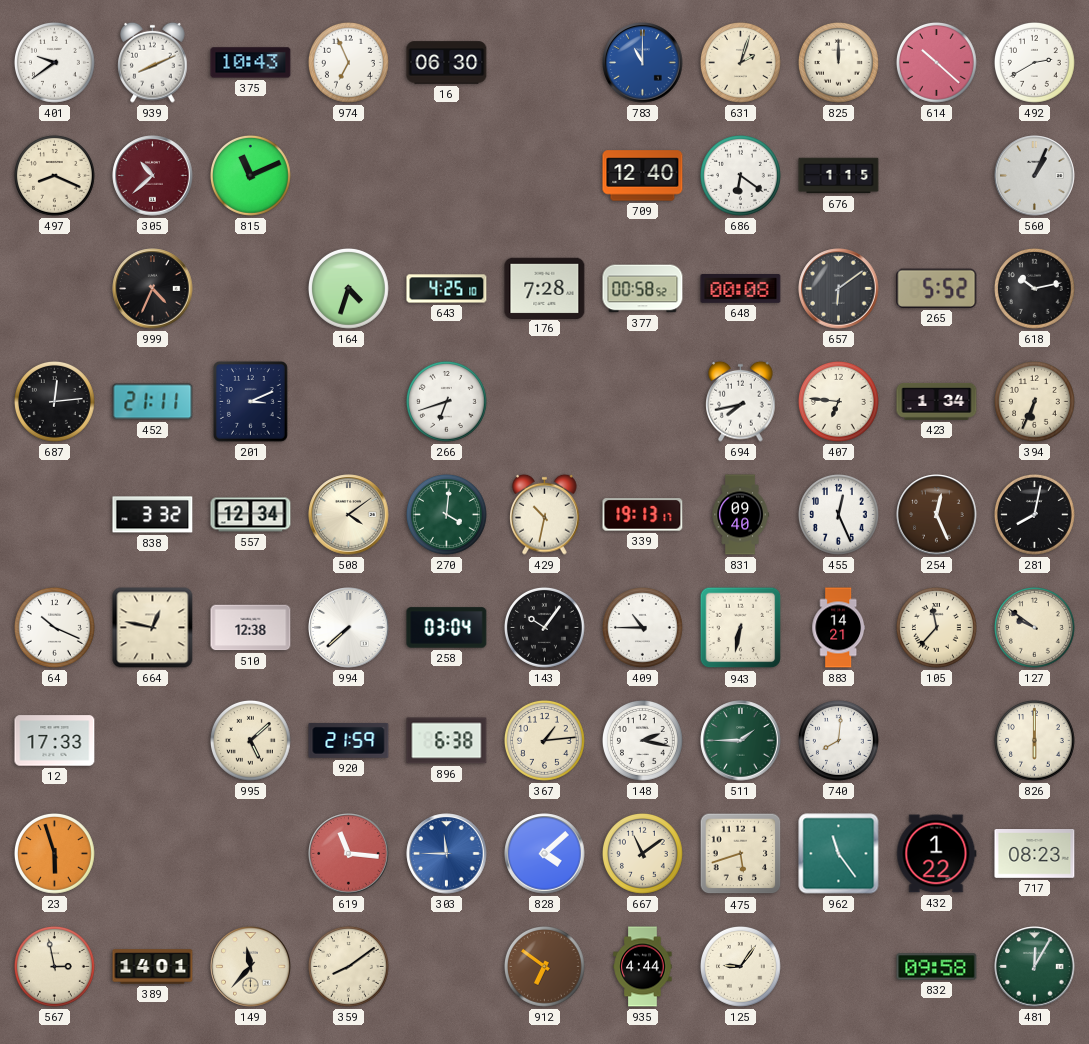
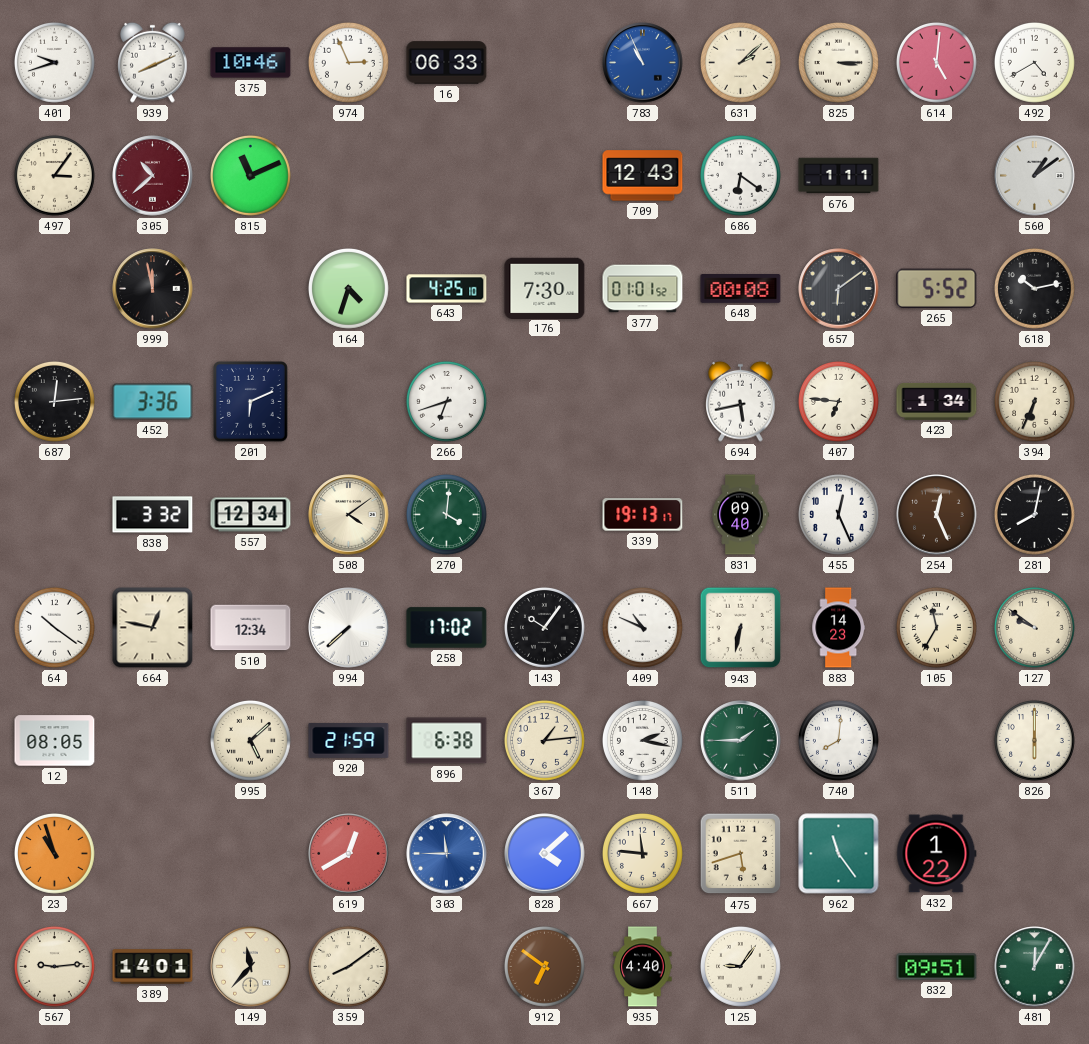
401: 9:39 -> 9:42 (54, 62)
375: 10:43 -> 10:46 (251, 63)
974: 6:56 -> 2:56 (348, 62)
16: 06:30 -> 06:33 (447, 63)
783: 11:00 -> 10:56 (643, 63)
631: 2:03 -> 2:08 (740, 62)
825: 12:00 -> 3:15 (838, 62)
614: 10:22 -> 5:01 (936, 62)
492: 2:40 -> 4:40 (1034, 62)
497: 8:19 -> 3:06 (54, 175)
709: 12:40 -> 12:43 (643, 176)
676: 1:15 -> 1:11 (839, 176)
560: 1:04 -> 1:09 (1035, 176)
999: 4:34 -> 11:58 (153, 289)
176: 7:28 -> 7:30 (545, 288)
377: 00:58 -> 01:01 (643, 289)
452: 21:11 -> 3:36 (153, 402)
201: 3:11 -> 6:11 (250, 402)
694: 7:43 -> 5:43 (741, 401)
429: 10:32 -> none (545, 514)
64: 10:19 -> 10:21 (54, 627)
510: 12:38 -> 12:34 (251, 628)
258: 03:04 -> 17:02 (447, 628)
409: 10:45 -> 10:49 (642, 627)
883: 14:21 -> 14:23 (838, 628)
105: 11:37 -> 11:35 (936, 627)
12: 17:33 -> 08:05 (55, 741)
23: 5:57 -> 10:57 (54, 853)
619: 11:16 -> 12:40 (349, 854)
667: 11:09 -> 11:46 (642, 853)
717: 08:23 -> none (1035, 854)
567: 2:58 -> 9:14 (54, 966)
935: 4:44 -> 4:40 (643, 967)
832: 09:58 -> 09:51 (937, 967)
